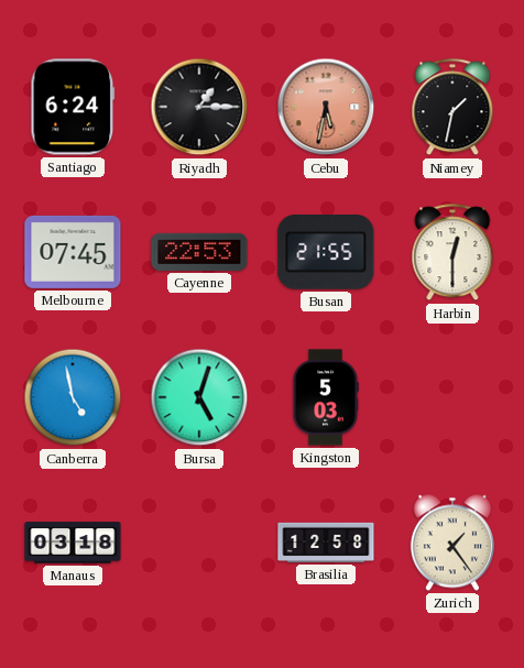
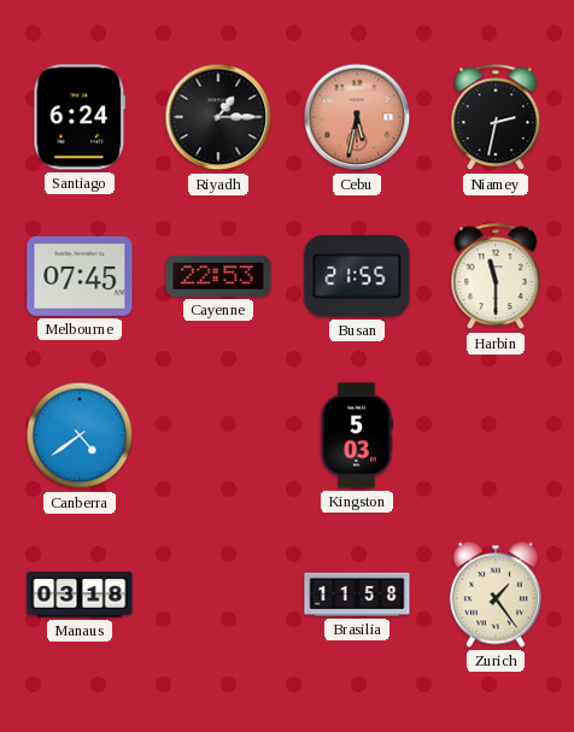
Niamey: 1:32 -> 2:32 (496, 118)
Harbin: 12:30 -> 11:30 (496, 277)
Canberra: 4:58 -> 4:39 (80, 435)
Bursa: 5:03 -> none (199, 397)
Brasilia: 12:58 -> 11:58 (357, 595)
